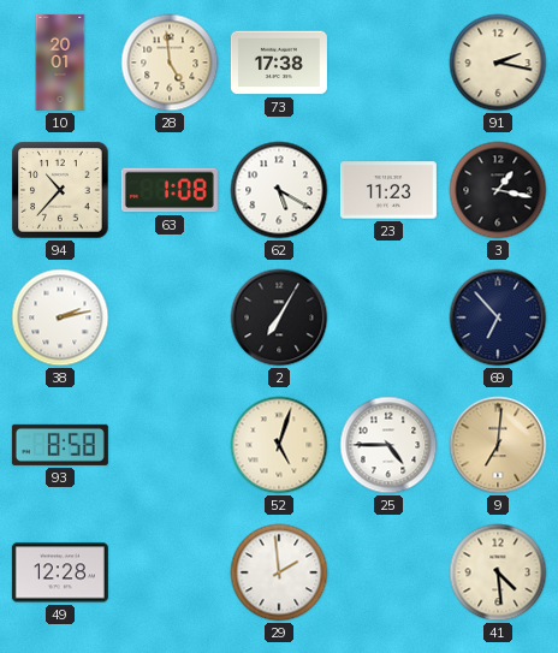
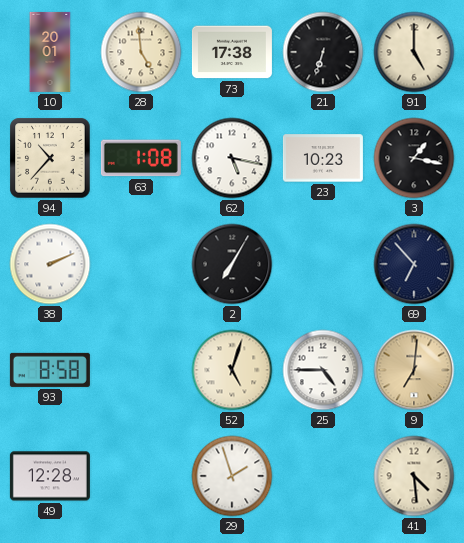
21: none -> 6:33 (323, 52)
91: 2:17 -> 5:00 (414, 52)
62: 5:20 -> 5:17 (232, 158)
23: 11:23 -> 10:23 (323, 158)
38: 2:13 -> 2:11 (50, 264)
29: 1:59 -> 1:57 (232, 476)
